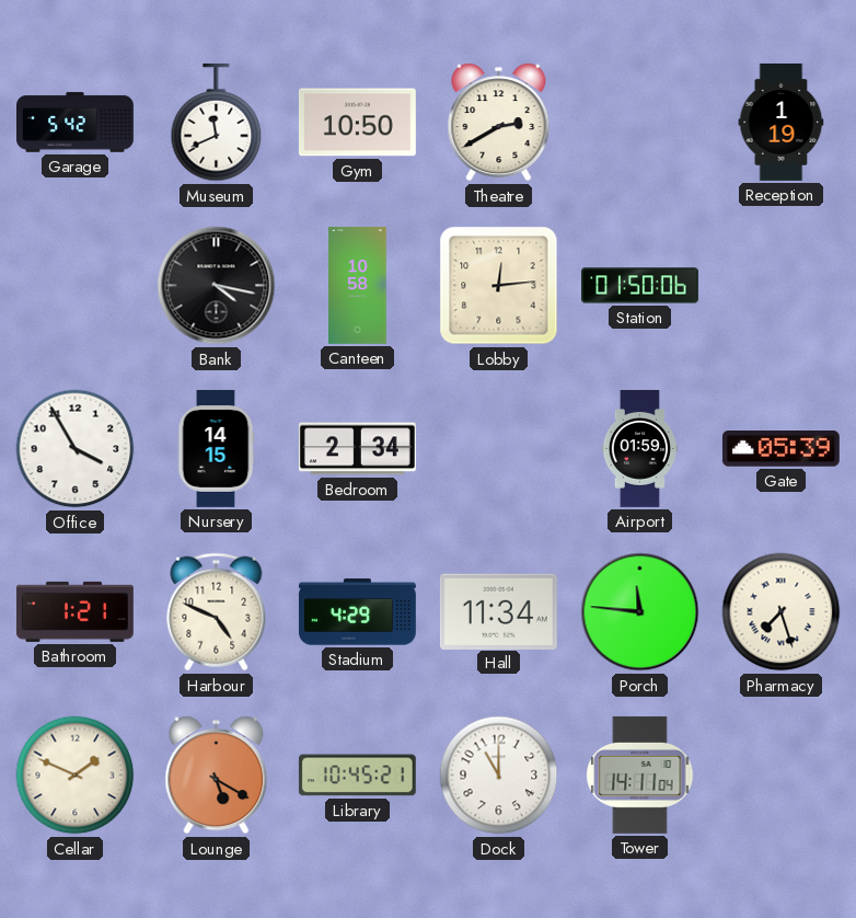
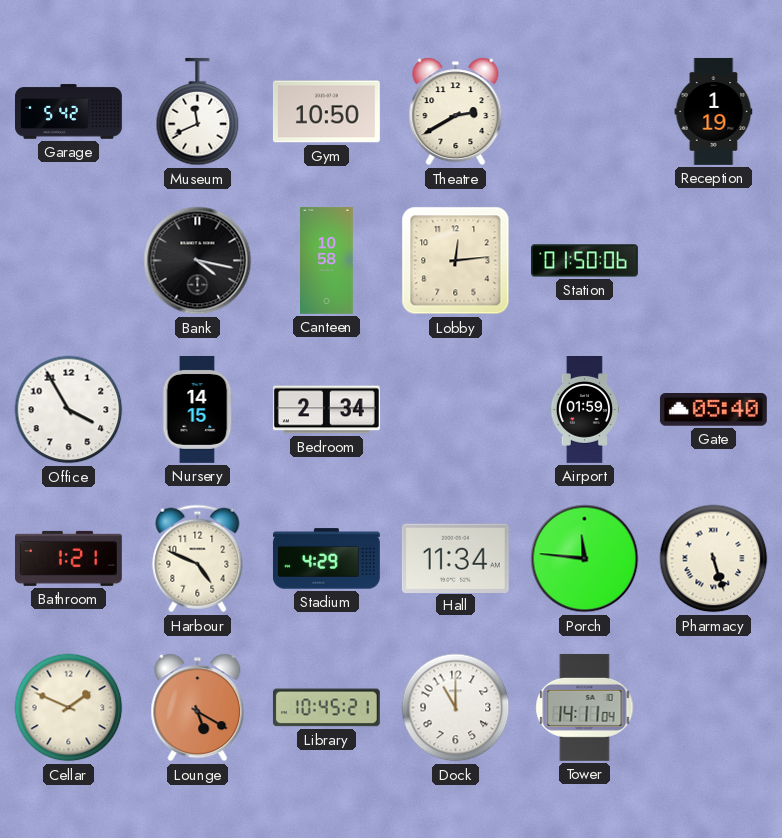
Gate: 05:39 -> 05:40 (713, 410)
Pharmacy: 7:27 -> 5:27 (714, 559)
